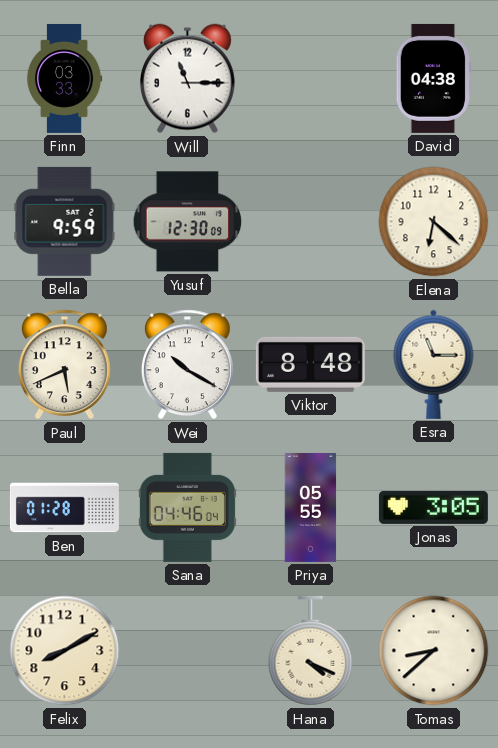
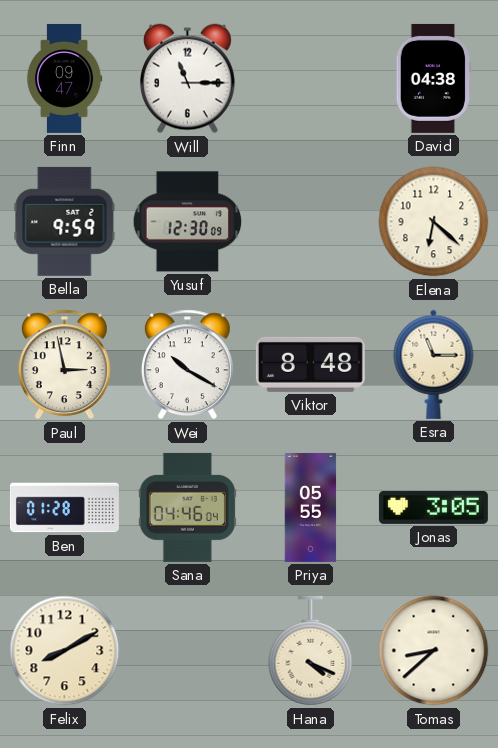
Finn: 03:33 -> 09:47 (64, 78)
Paul: 5:41 -> 2:58 (64, 365)
